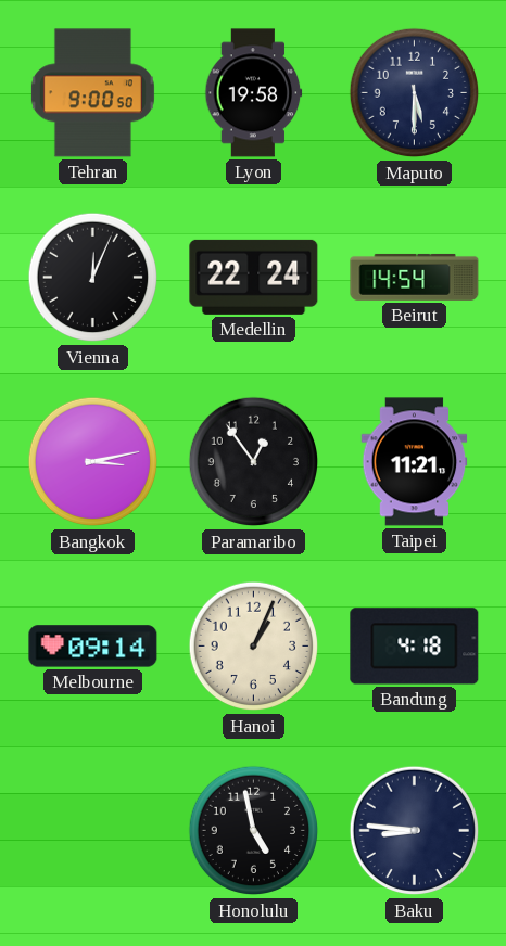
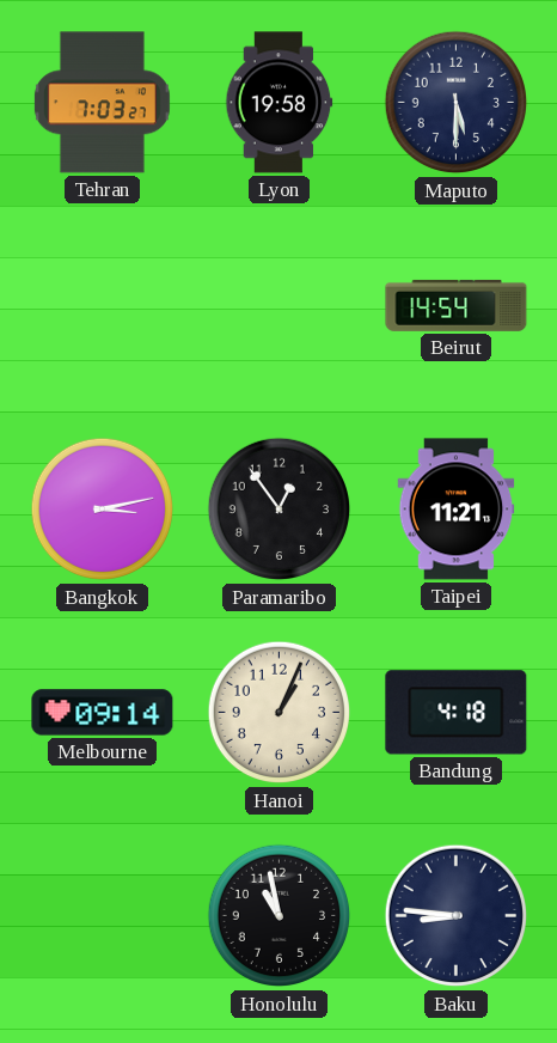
Tehran: 9:00 -> 7:03 (102, 103)
Vienna: 12:04 -> none (93, 278)
Medellin: 22:24 -> none (254, 277)
Honolulu: 4:58 -> 10:58 (280, 916)
